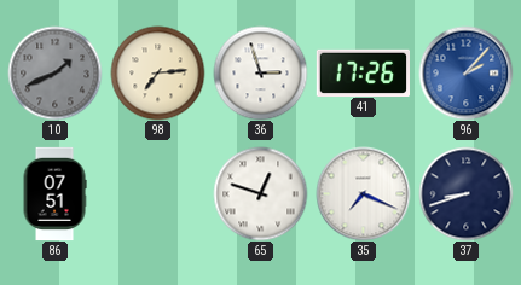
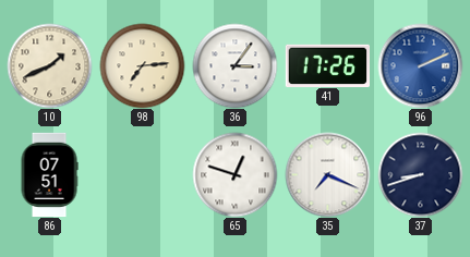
10 dial: grey -> cream (49, 65)
36: 2:57 -> 3:06 (234, 65)
96: 2:07 -> 2:11 (420, 65)
